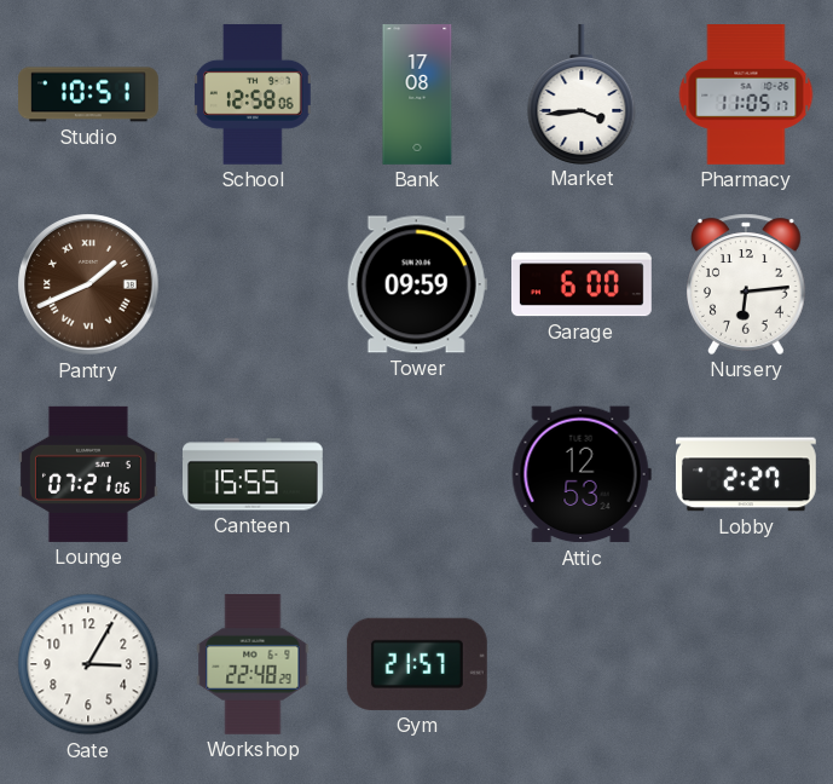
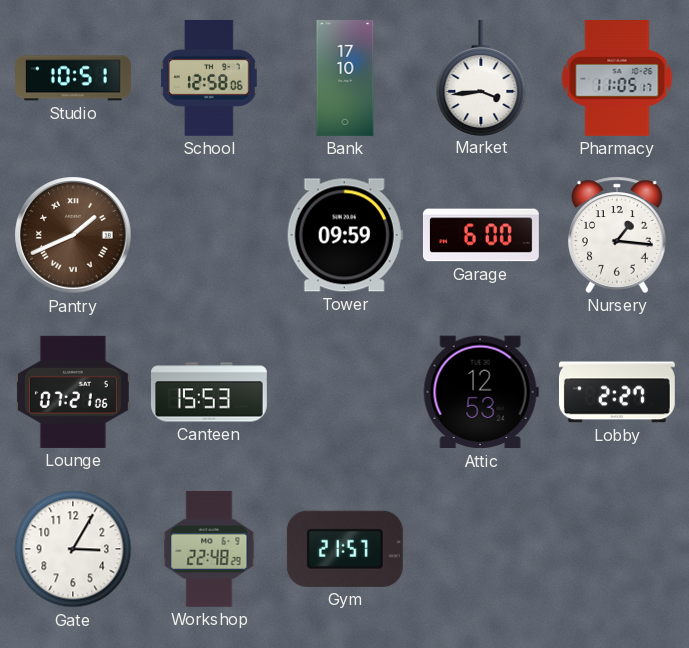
Bank: 17:08 -> 17:10 (345, 79)
Nursery: 6:14 -> 1:16 (617, 235)
Canteen: 15:55 -> 15:53 (210, 392)
